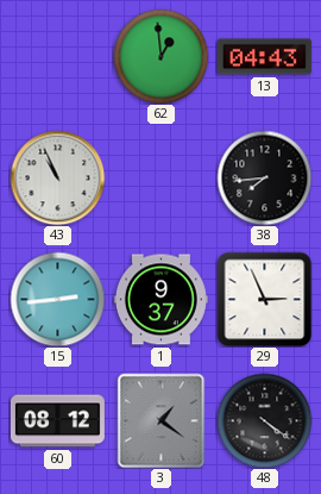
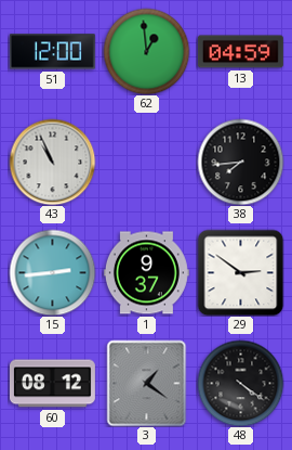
51: none -> 12:00 (52, 52)
13: 04:43 -> 04:59 (240, 52)
29: 2:56 -> 2:51 (240, 272)
